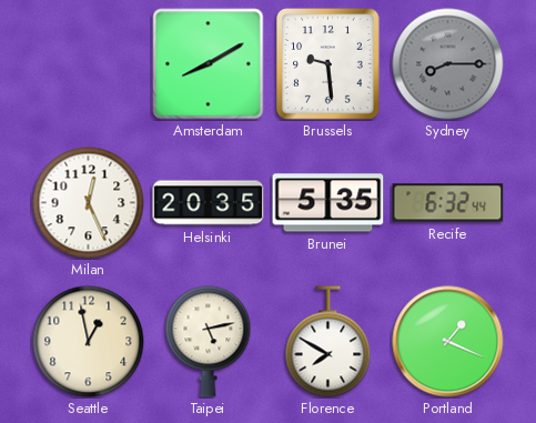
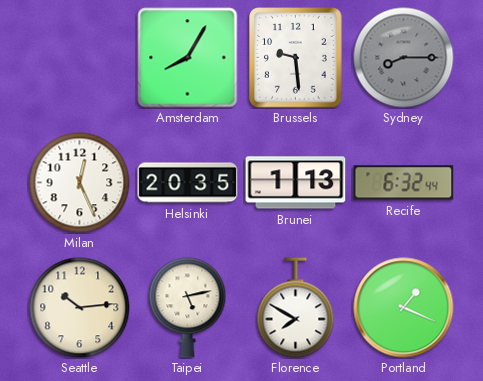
Amsterdam: 8:10 -> 8:05 (188, 58)
Brunei: 5:35 -> 1:13 (296, 183)
Seattle: 12:58 -> 10:14 (80, 308)
